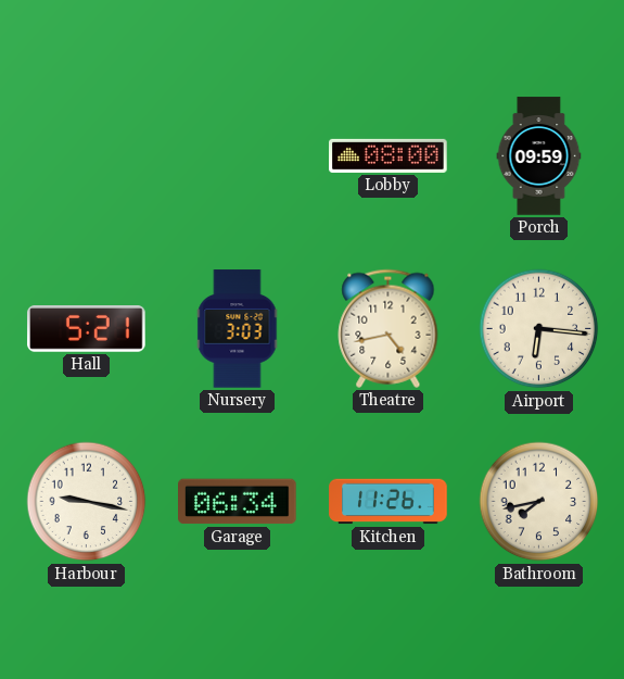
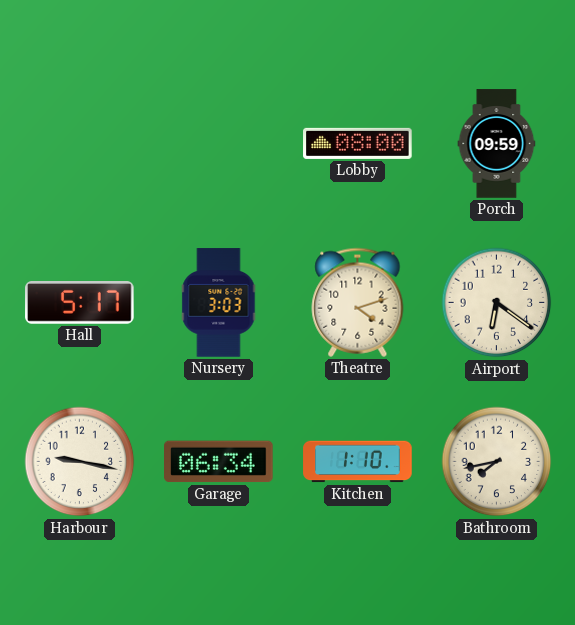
Hall: 5:21 -> 5:17 (80, 303)
Theatre: 4:43 -> 4:12 (358, 302)
Airport: 6:16 -> 6:21 (497, 303)
Kitchen: 11:26 -> 1:10 (358, 462)
